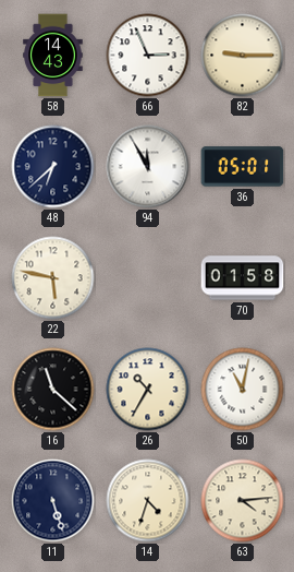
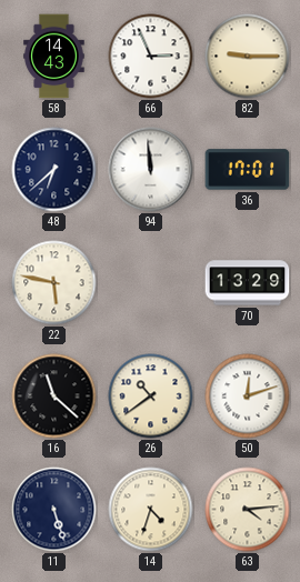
94: 11:55 -> 11:59 (151, 170)
36: 05:01 -> 17:01 (248, 170)
70: 01:58 -> 13:29 (248, 283)
26: 10:35 -> 10:39 (151, 397)
50: 11:02 -> 12:12 (248, 397)
